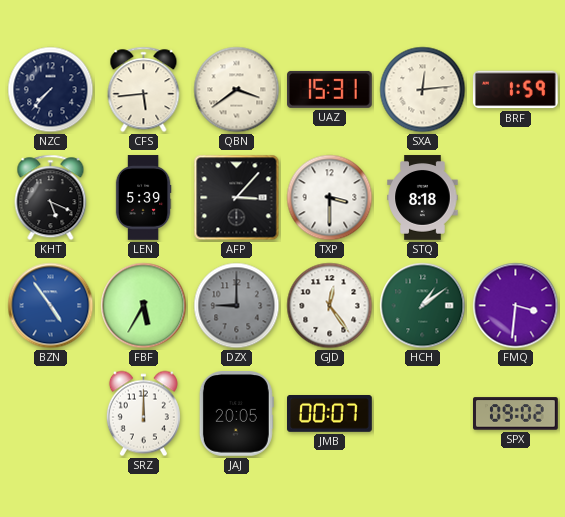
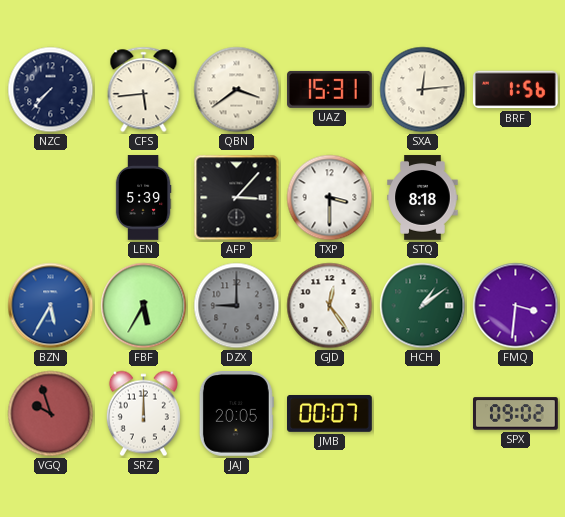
BRF: 1:59 -> 1:56 (515, 90)
KHT: 5:19 -> none (51, 198)
BZN: 4:54 -> 5:35 (51, 306)
VGQ: none -> 9:57 (51, 414)
